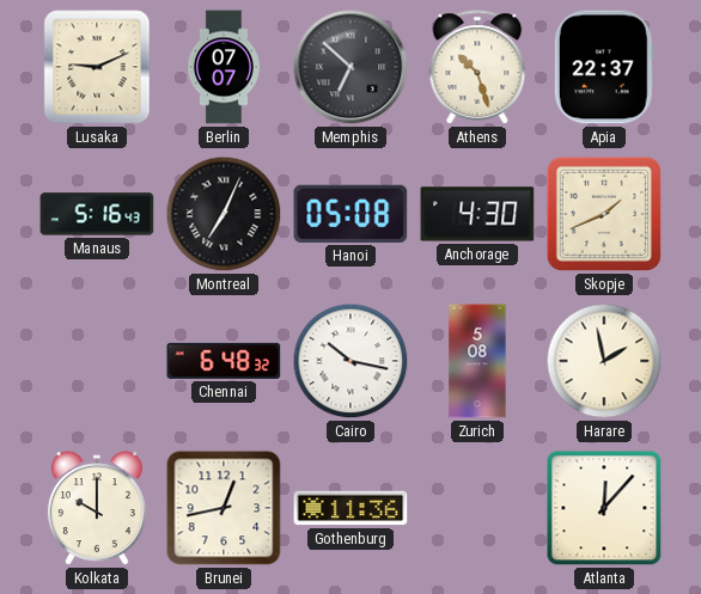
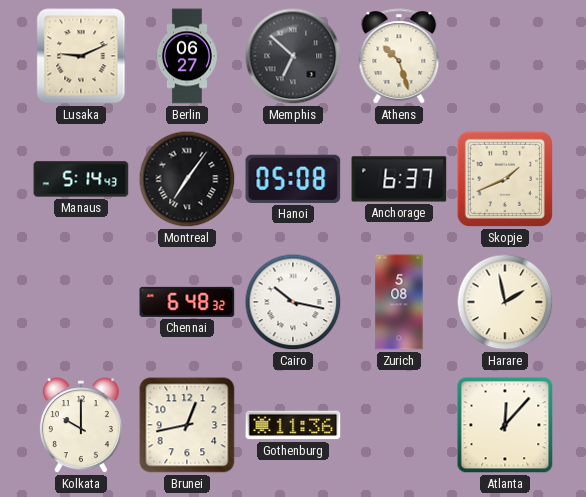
Berlin: 07:07 -> 06:27 (187, 56)
Apia: 22:37 -> none (604, 67)
Manaus: 5:16 -> 5:14 (81, 179)
Montreal: 7:04 -> 7:06 (187, 179)
Anchorage: 4:30 -> 6:37 (399, 179)
